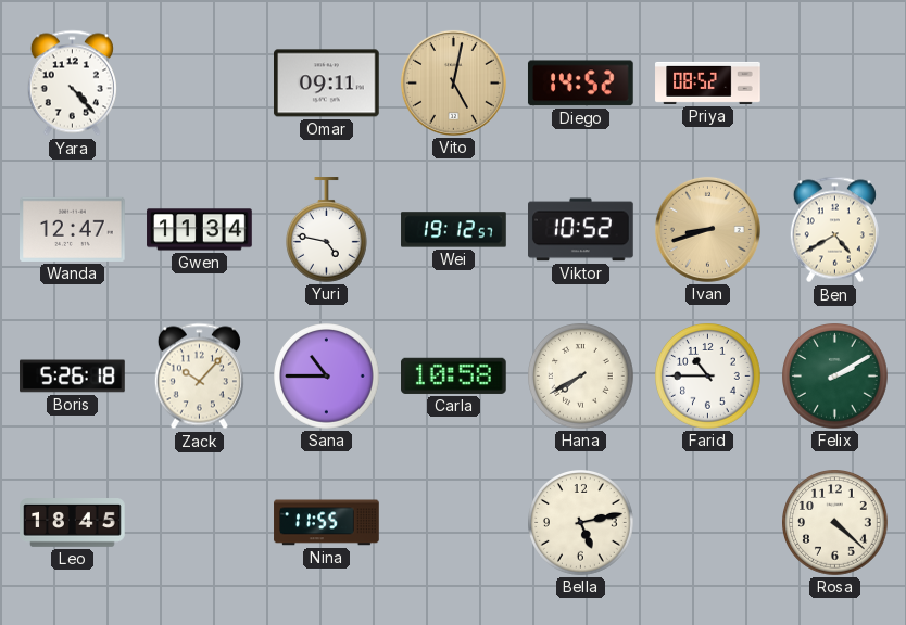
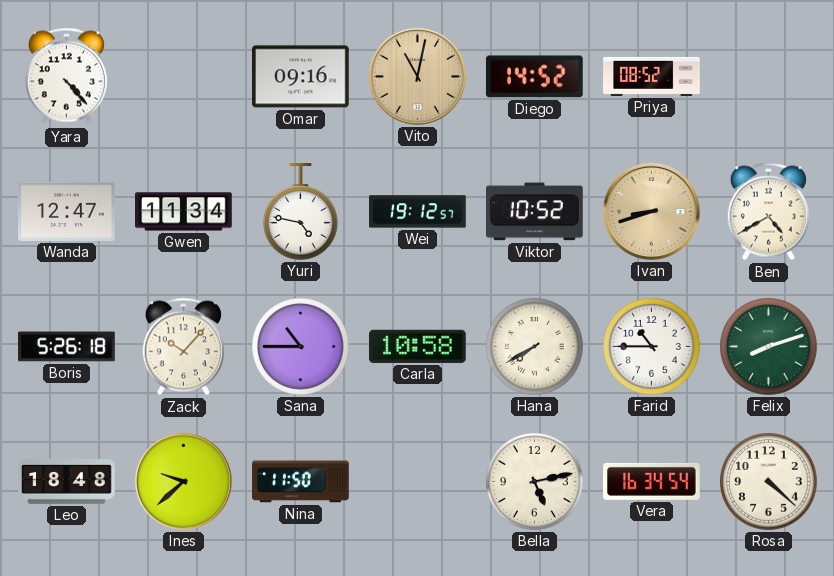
Omar: 09:11 -> 09:16 (301, 77)
Vito: 5:02 -> 11:02 (417, 76)
Felix: 2:10 -> 8:12 (769, 347)
Leo: 18:45 -> 18:48 (67, 482)
Ines: none -> 9:38 (183, 481)
Nina: 11:55 -> 11:50 (301, 482)
Vera: none -> 16:34 (652, 481)
